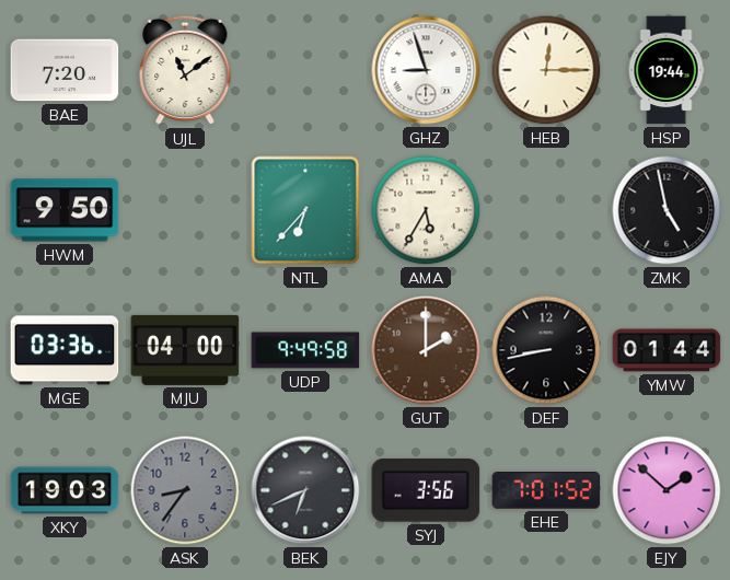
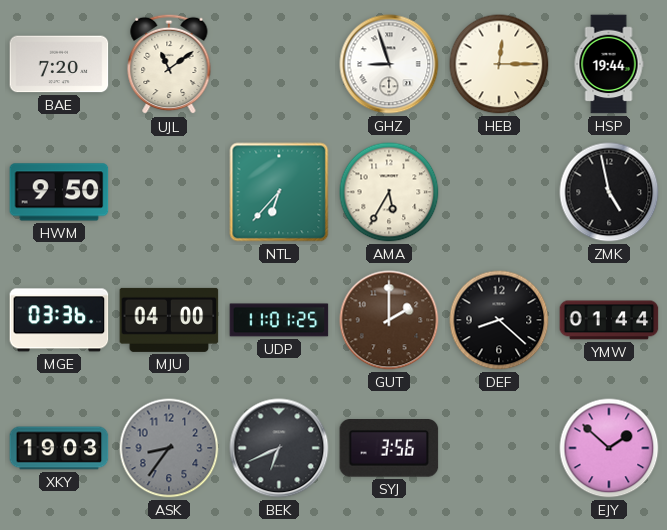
UDP: 9:49 -> 11:01 (279, 320)
DEF: 8:43 -> 8:22 (499, 320)
EHE: 7:01 -> none (546, 490)
